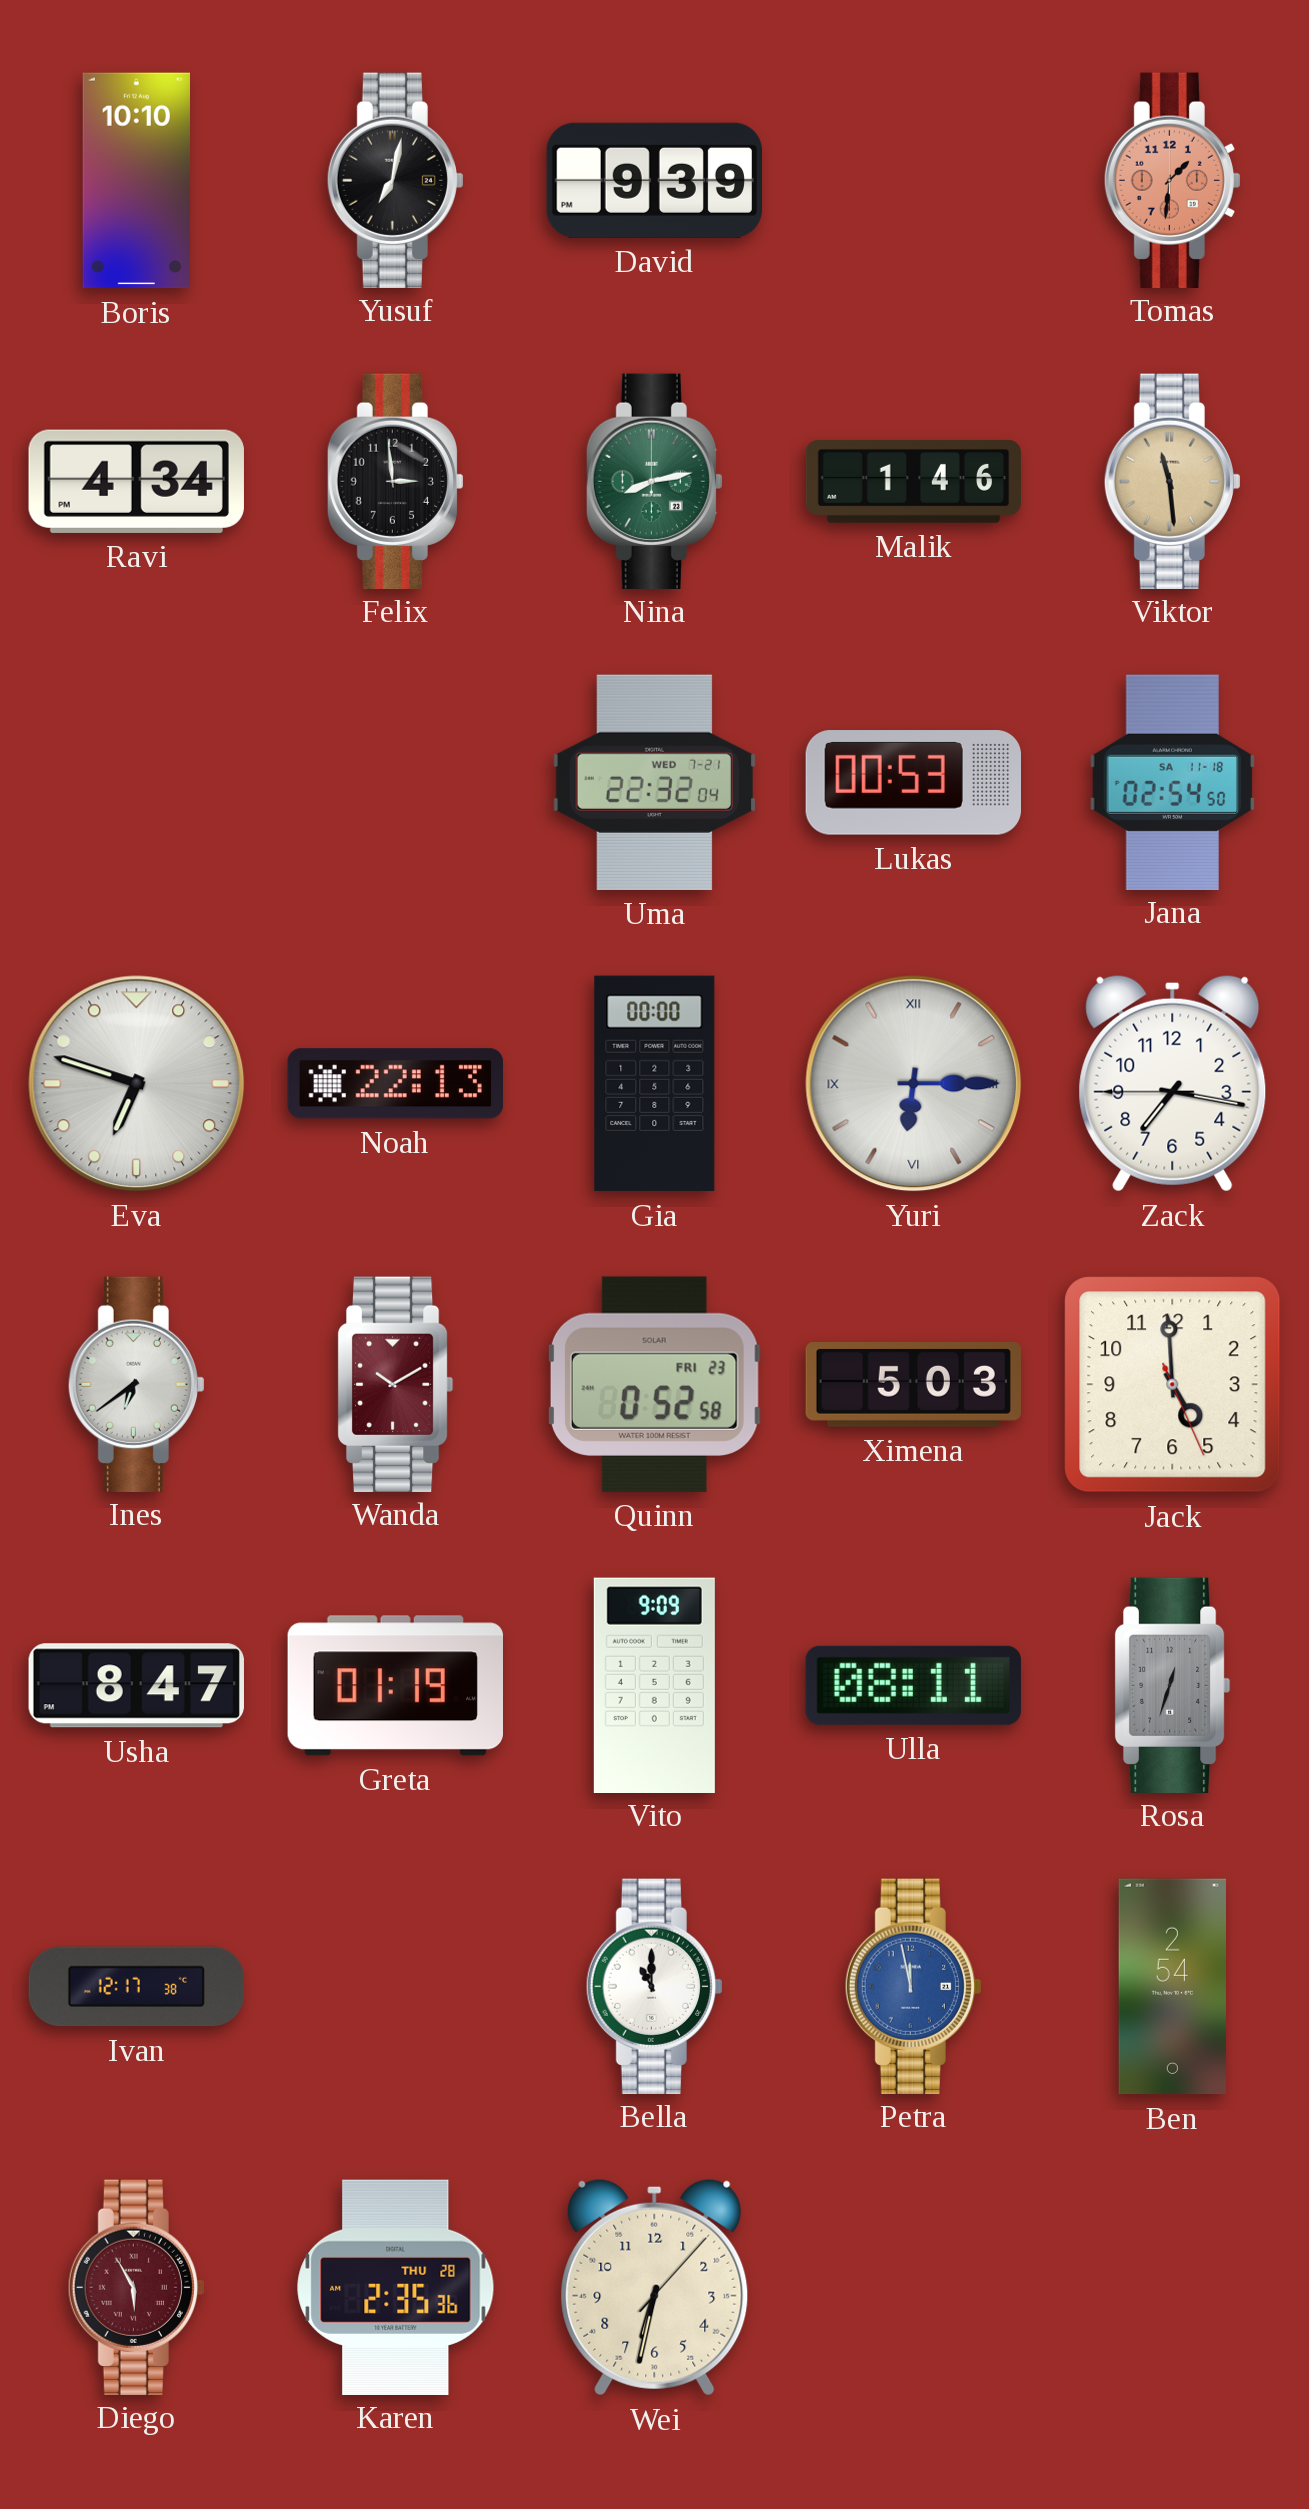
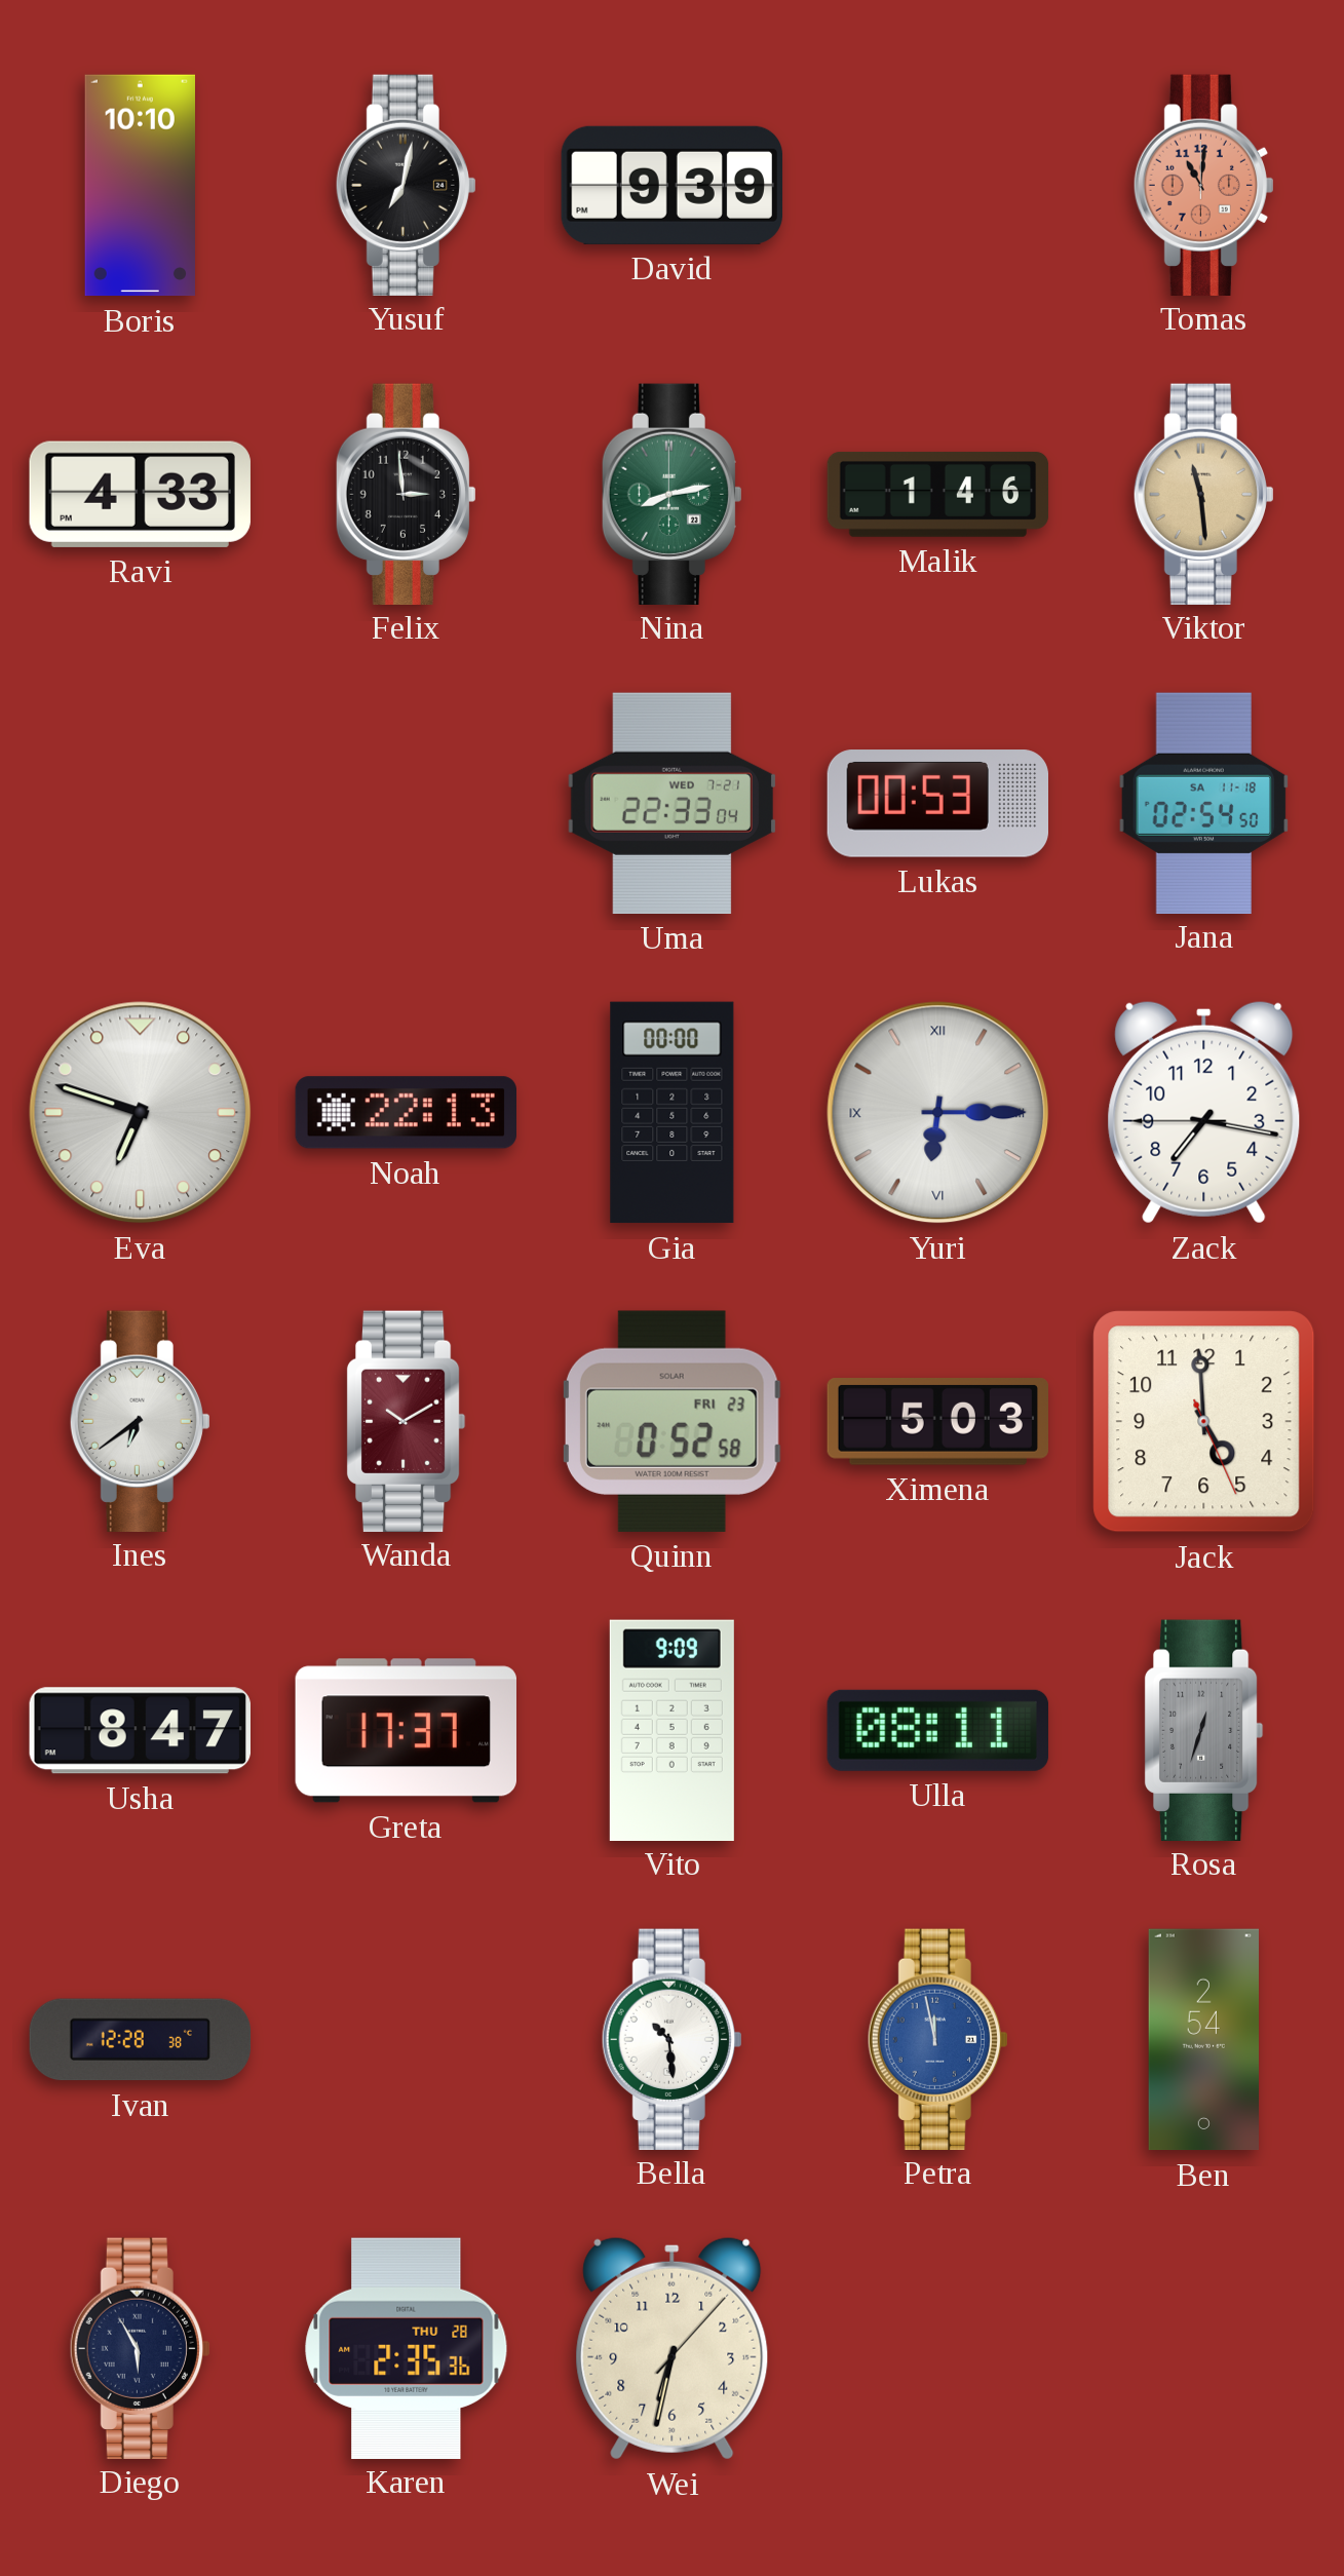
Tomas: 1:31 -> 11:01 (1203, 185)
Ravi: 4:34 -> 4:33 (140, 494)
Uma: 22:32 -> 22:33 (671, 803)
Greta: 01:19 -> 17:37 (406, 1731)
Ivan: 12:17 -> 12:28 (141, 2040)
Bella: 11:00 -> 10:29 (671, 2039)
Diego dial: burgundy -> navy (140, 2348)
